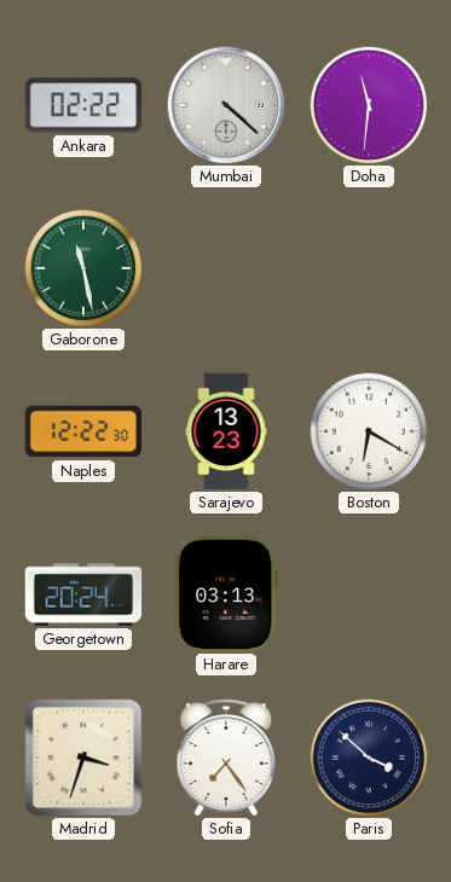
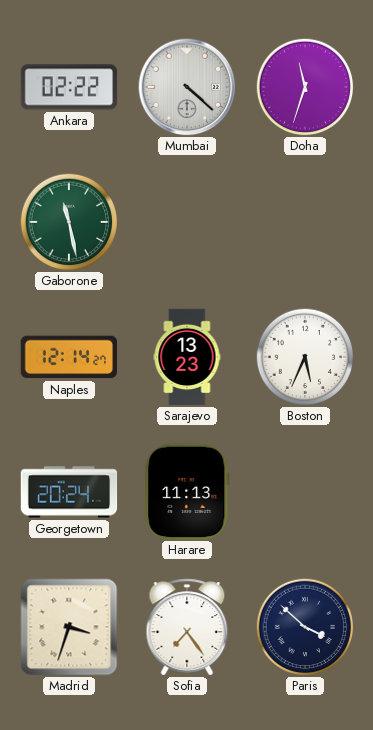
Doha: 11:31 -> 11:33 (305, 87)
Naples: 12:22 -> 12:14 (68, 357)
Boston: 6:20 -> 5:34 (305, 357)
Harare: 03:13 -> 11:13 (187, 491)
